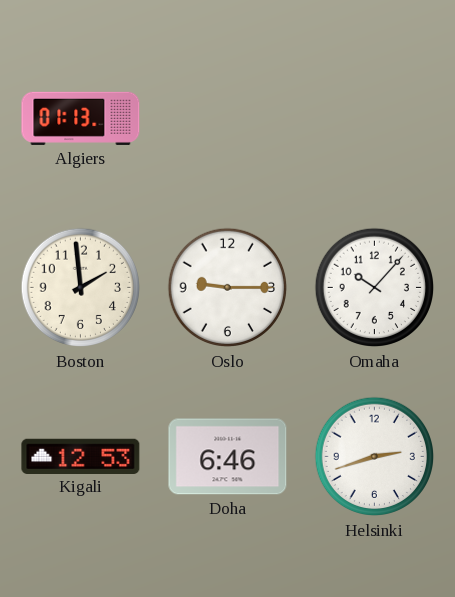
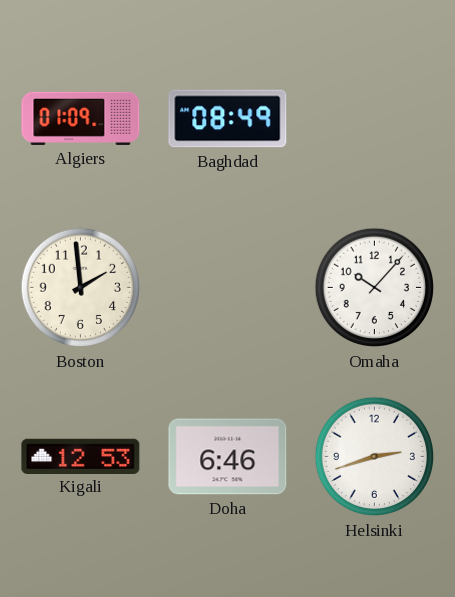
Algiers: 01:13 -> 01:09 (81, 118)
Baghdad: none -> 08:49 (228, 119)
Oslo: 9:15 -> none (228, 288)
